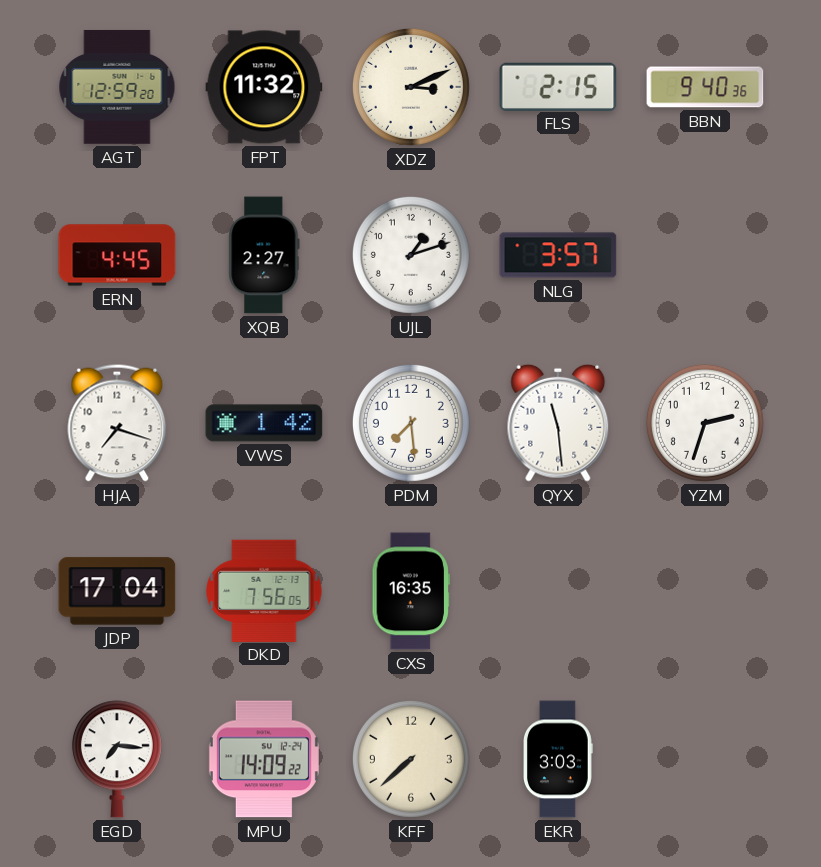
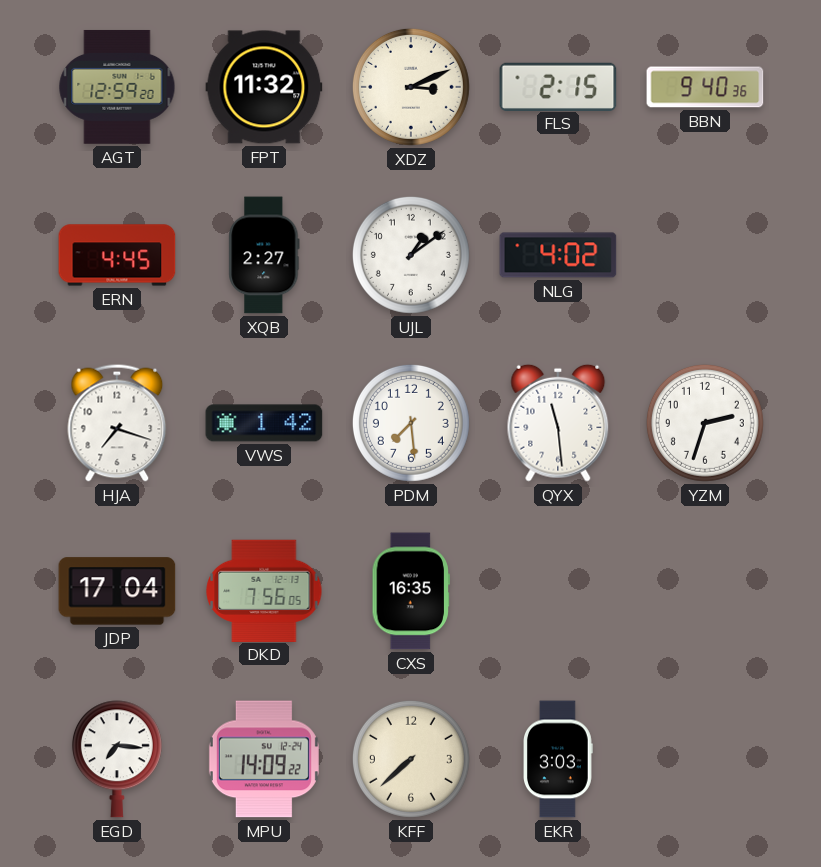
UJL: 1:12 -> 1:09 (411, 255)
NLG: 3:57 -> 4:02 (558, 255)
